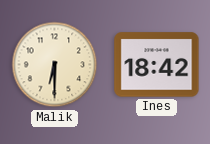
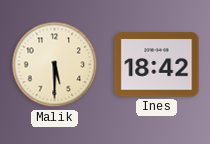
Malik: 6:30 -> 5:30 (55, 65)
